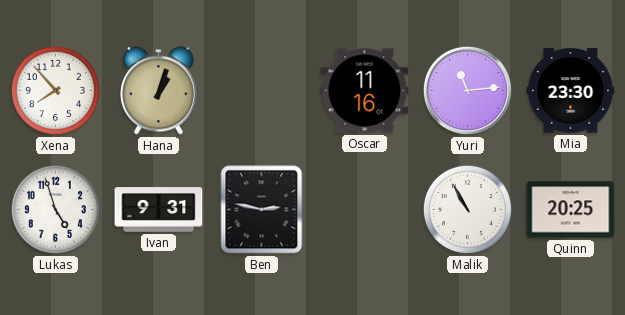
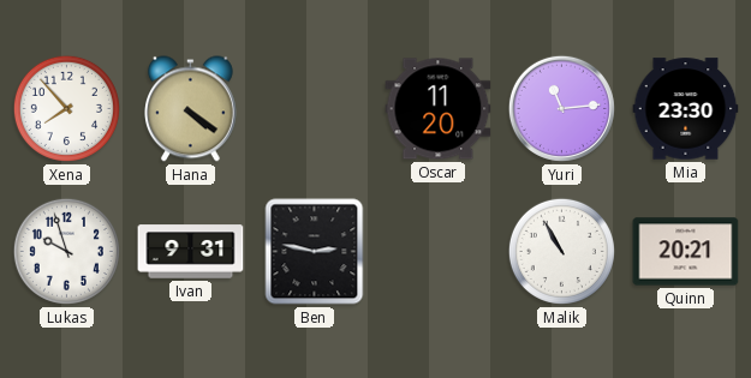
Hana: 1:03 -> 4:21 (190, 109)
Oscar: 11:16 -> 11:20 (439, 109)
Lukas: 4:57 -> 9:57 (66, 251)
Quinn: 20:25 -> 20:21 (686, 252)
